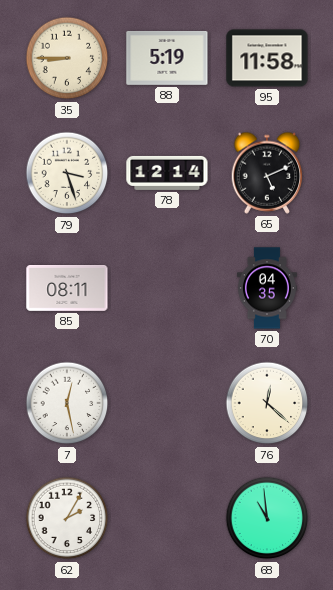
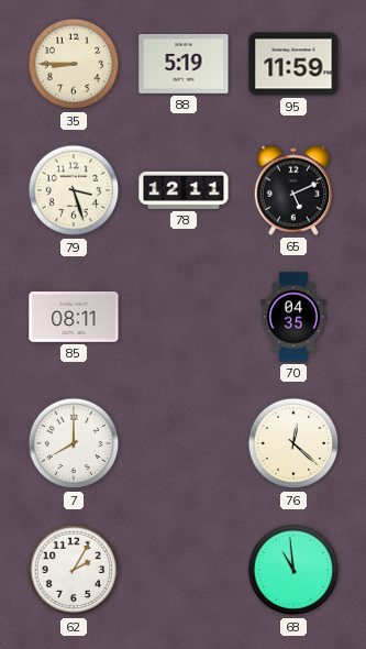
95: 11:58 -> 11:59 (293, 64)
78: 12:14 -> 12:11 (184, 190)
7: 12:28 -> 8:00 (74, 443)
